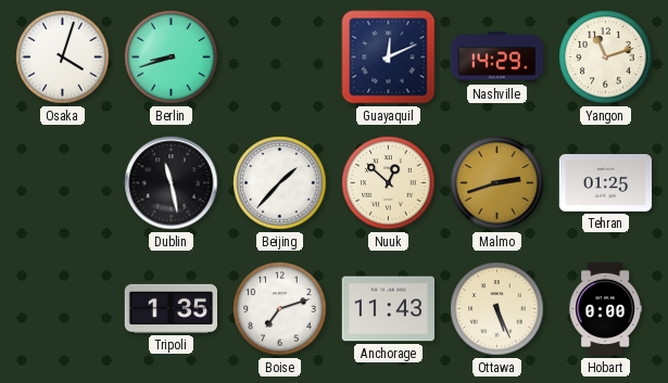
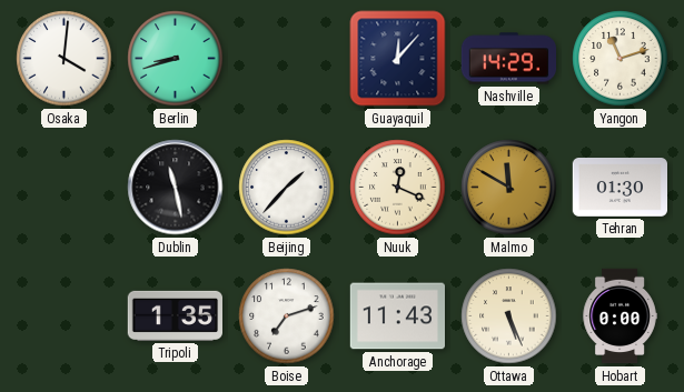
Osaka: 4:03 -> 4:01 (65, 59)
Guayaquil: 12:11 -> 12:07 (398, 59)
Nuuk: 12:52 -> 12:19 (398, 188)
Malmo: 2:42 -> 11:50 (509, 188)
Tehran: 01:25 -> 01:30 (621, 188)
